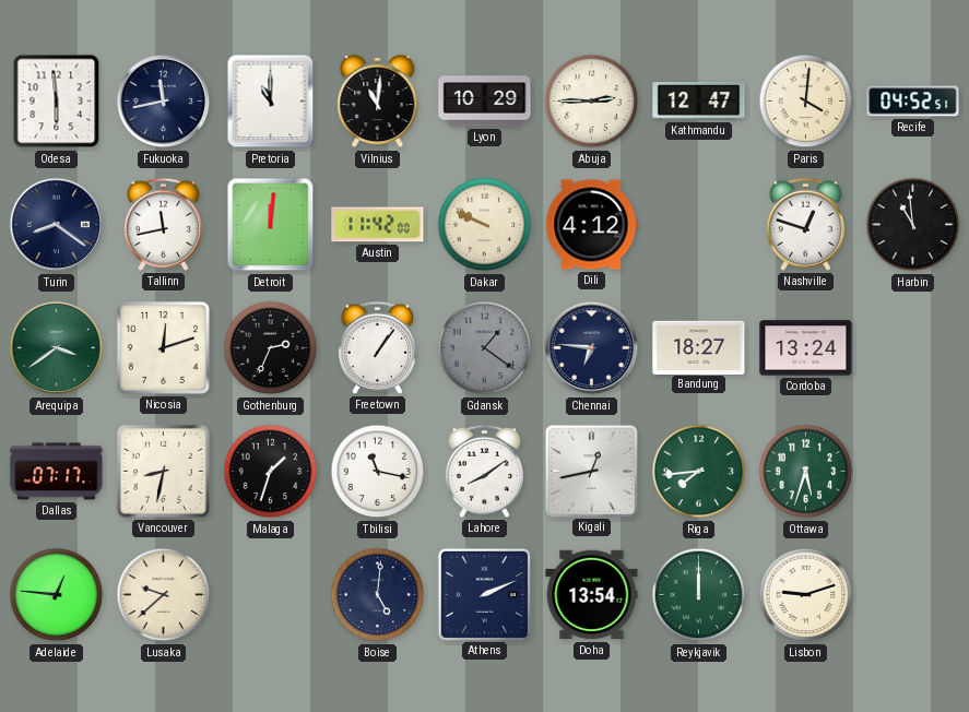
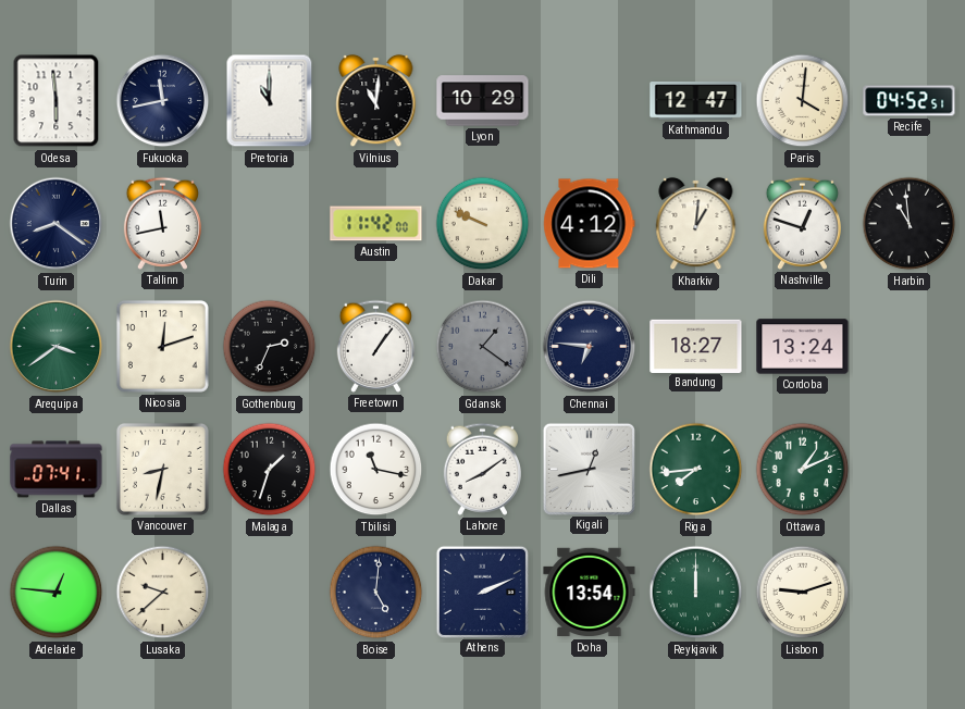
Abuja: 2:45 -> none (592, 102)
Detroit: 12:01 -> none (271, 225)
Kharkiv: none -> 1:01 (696, 224)
Dallas: 07:17 -> 07:41 (57, 470)
Ottawa: 5:33 -> 1:11 (803, 470)
